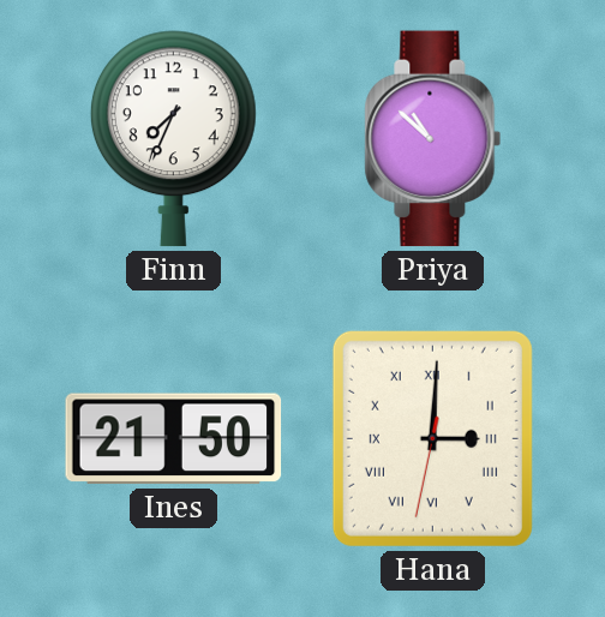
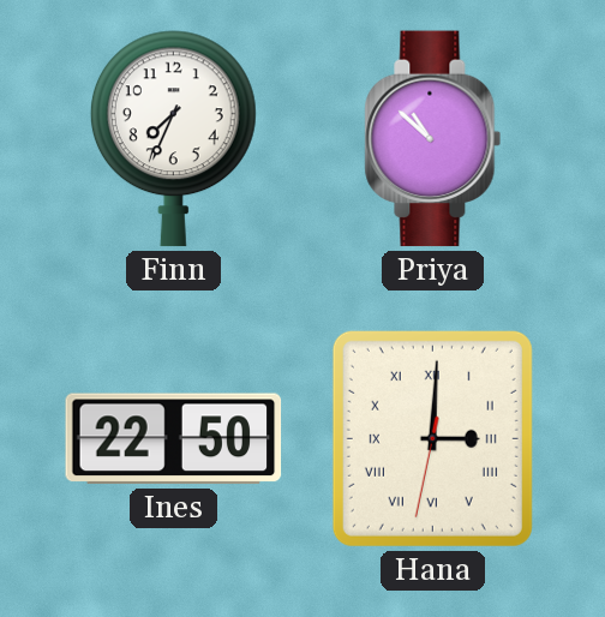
Ines: 21:50 -> 22:50 (174, 439)
